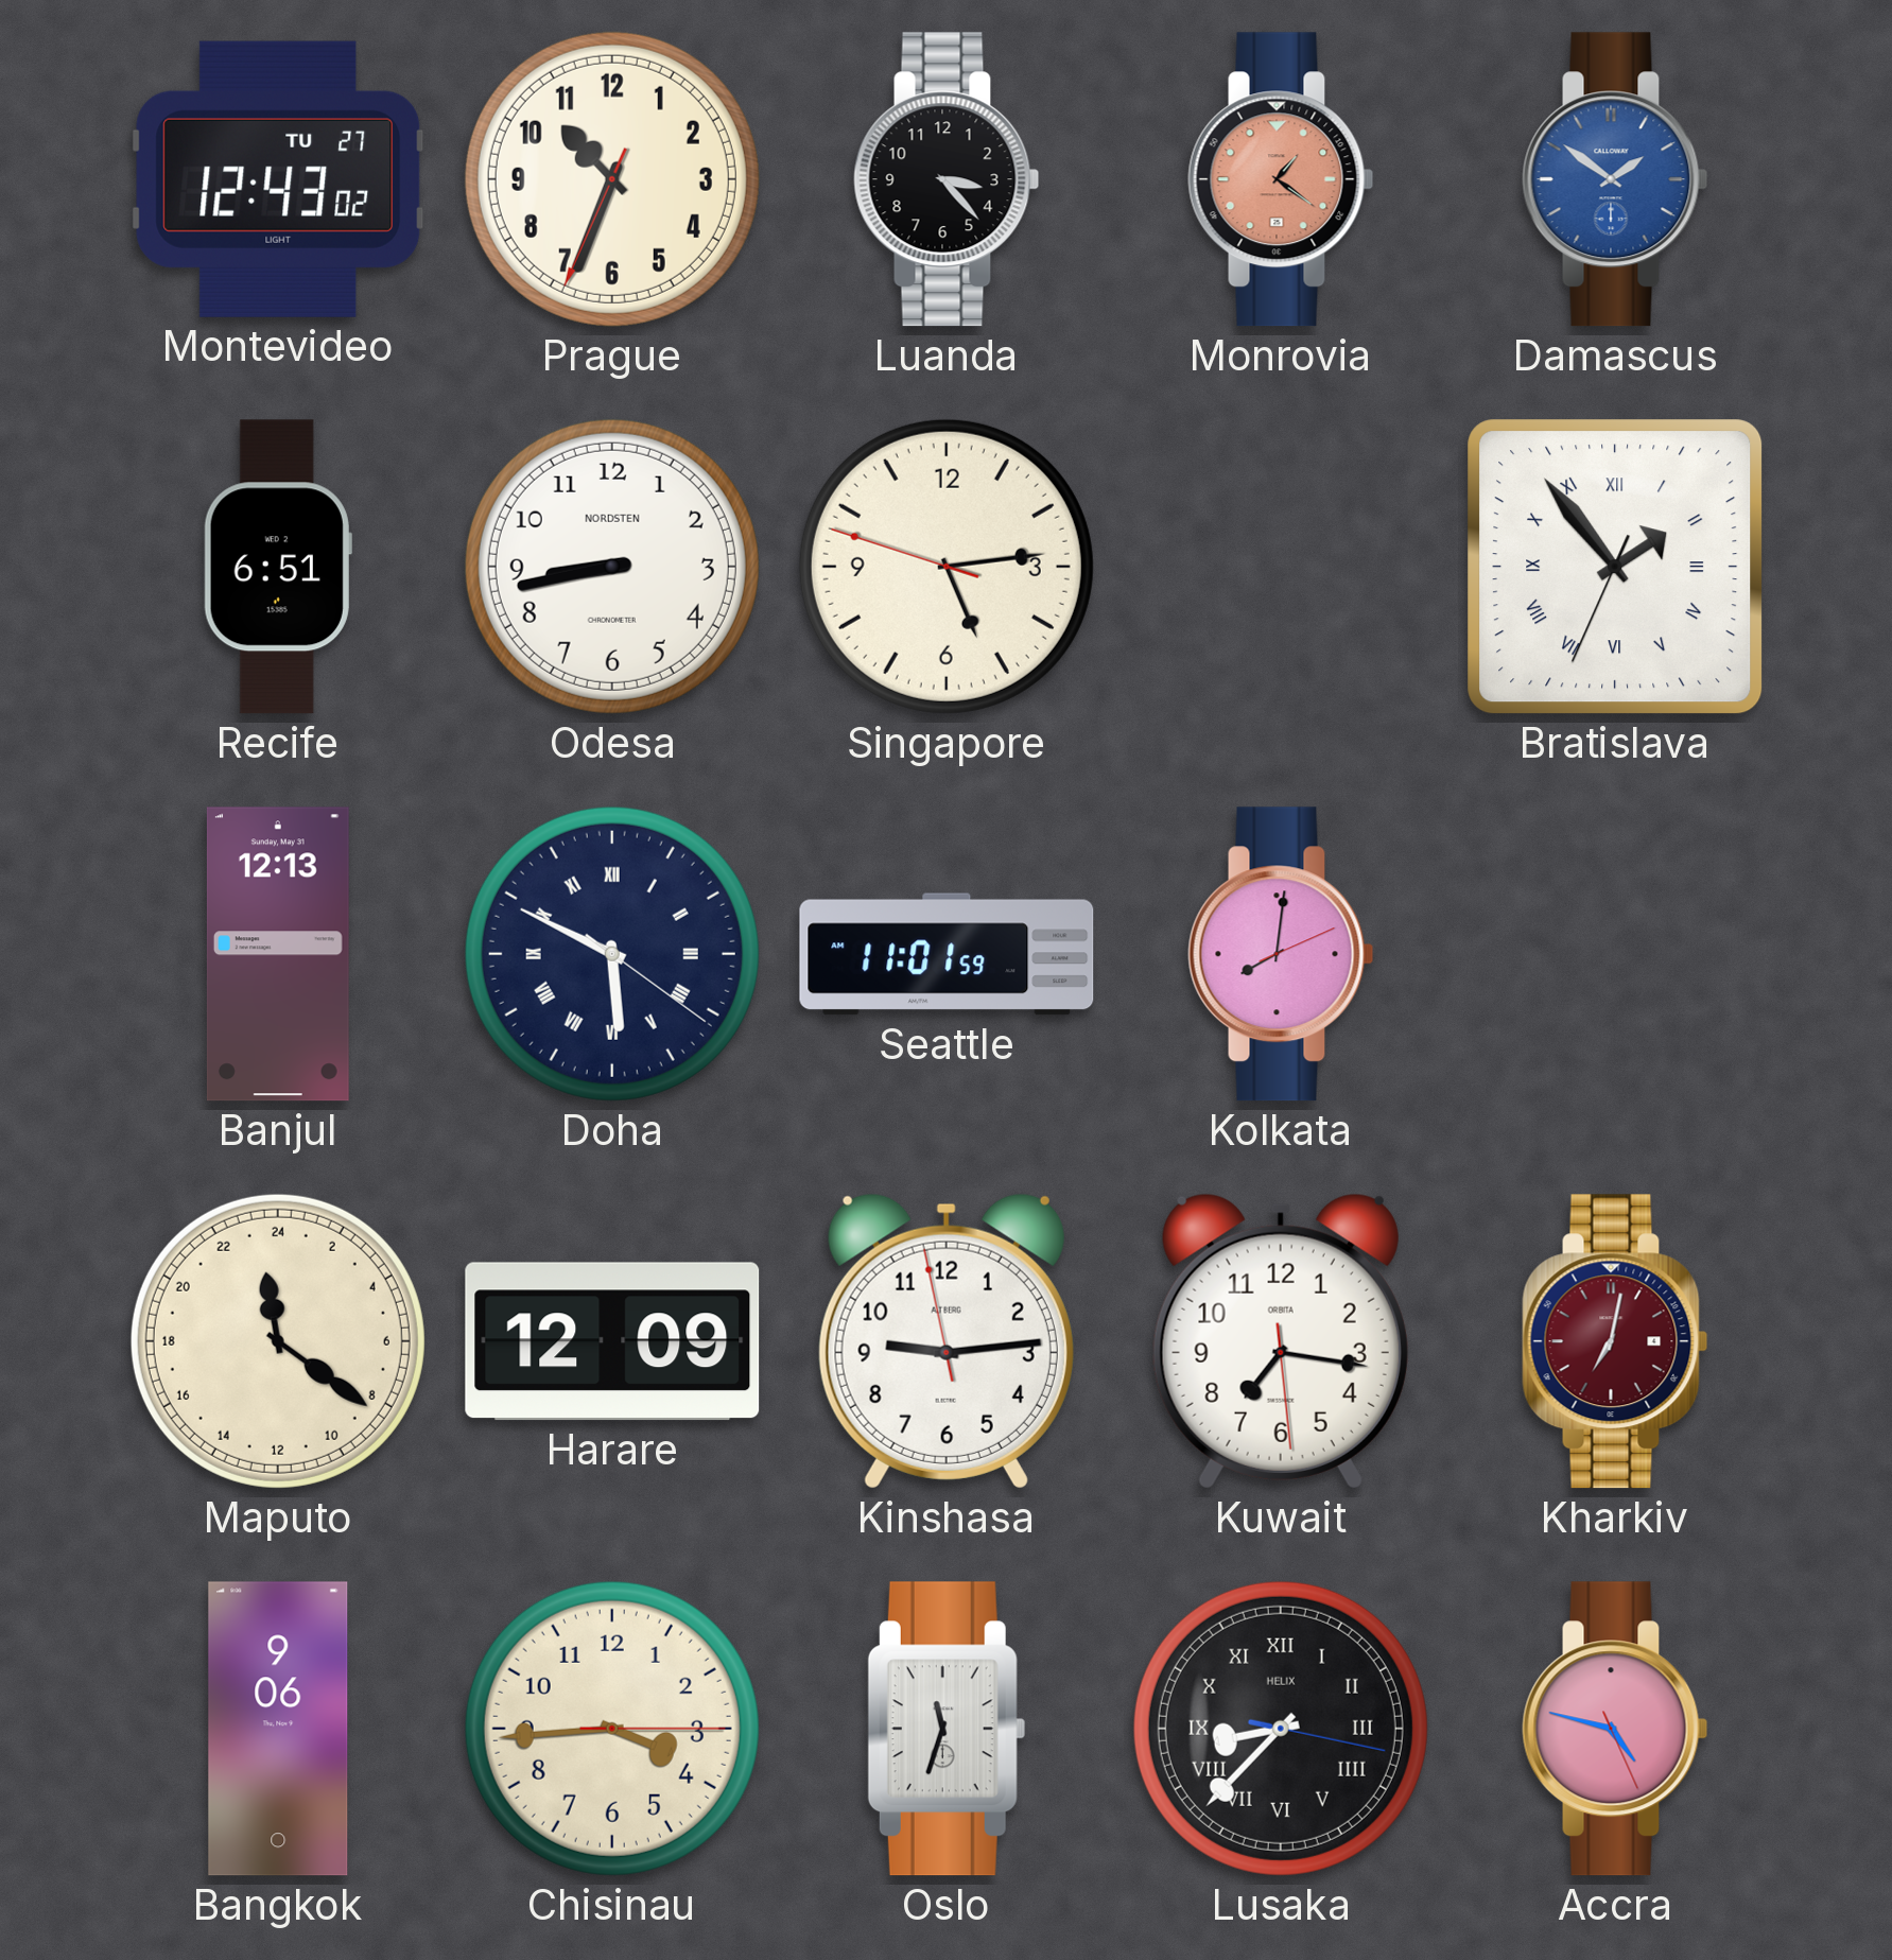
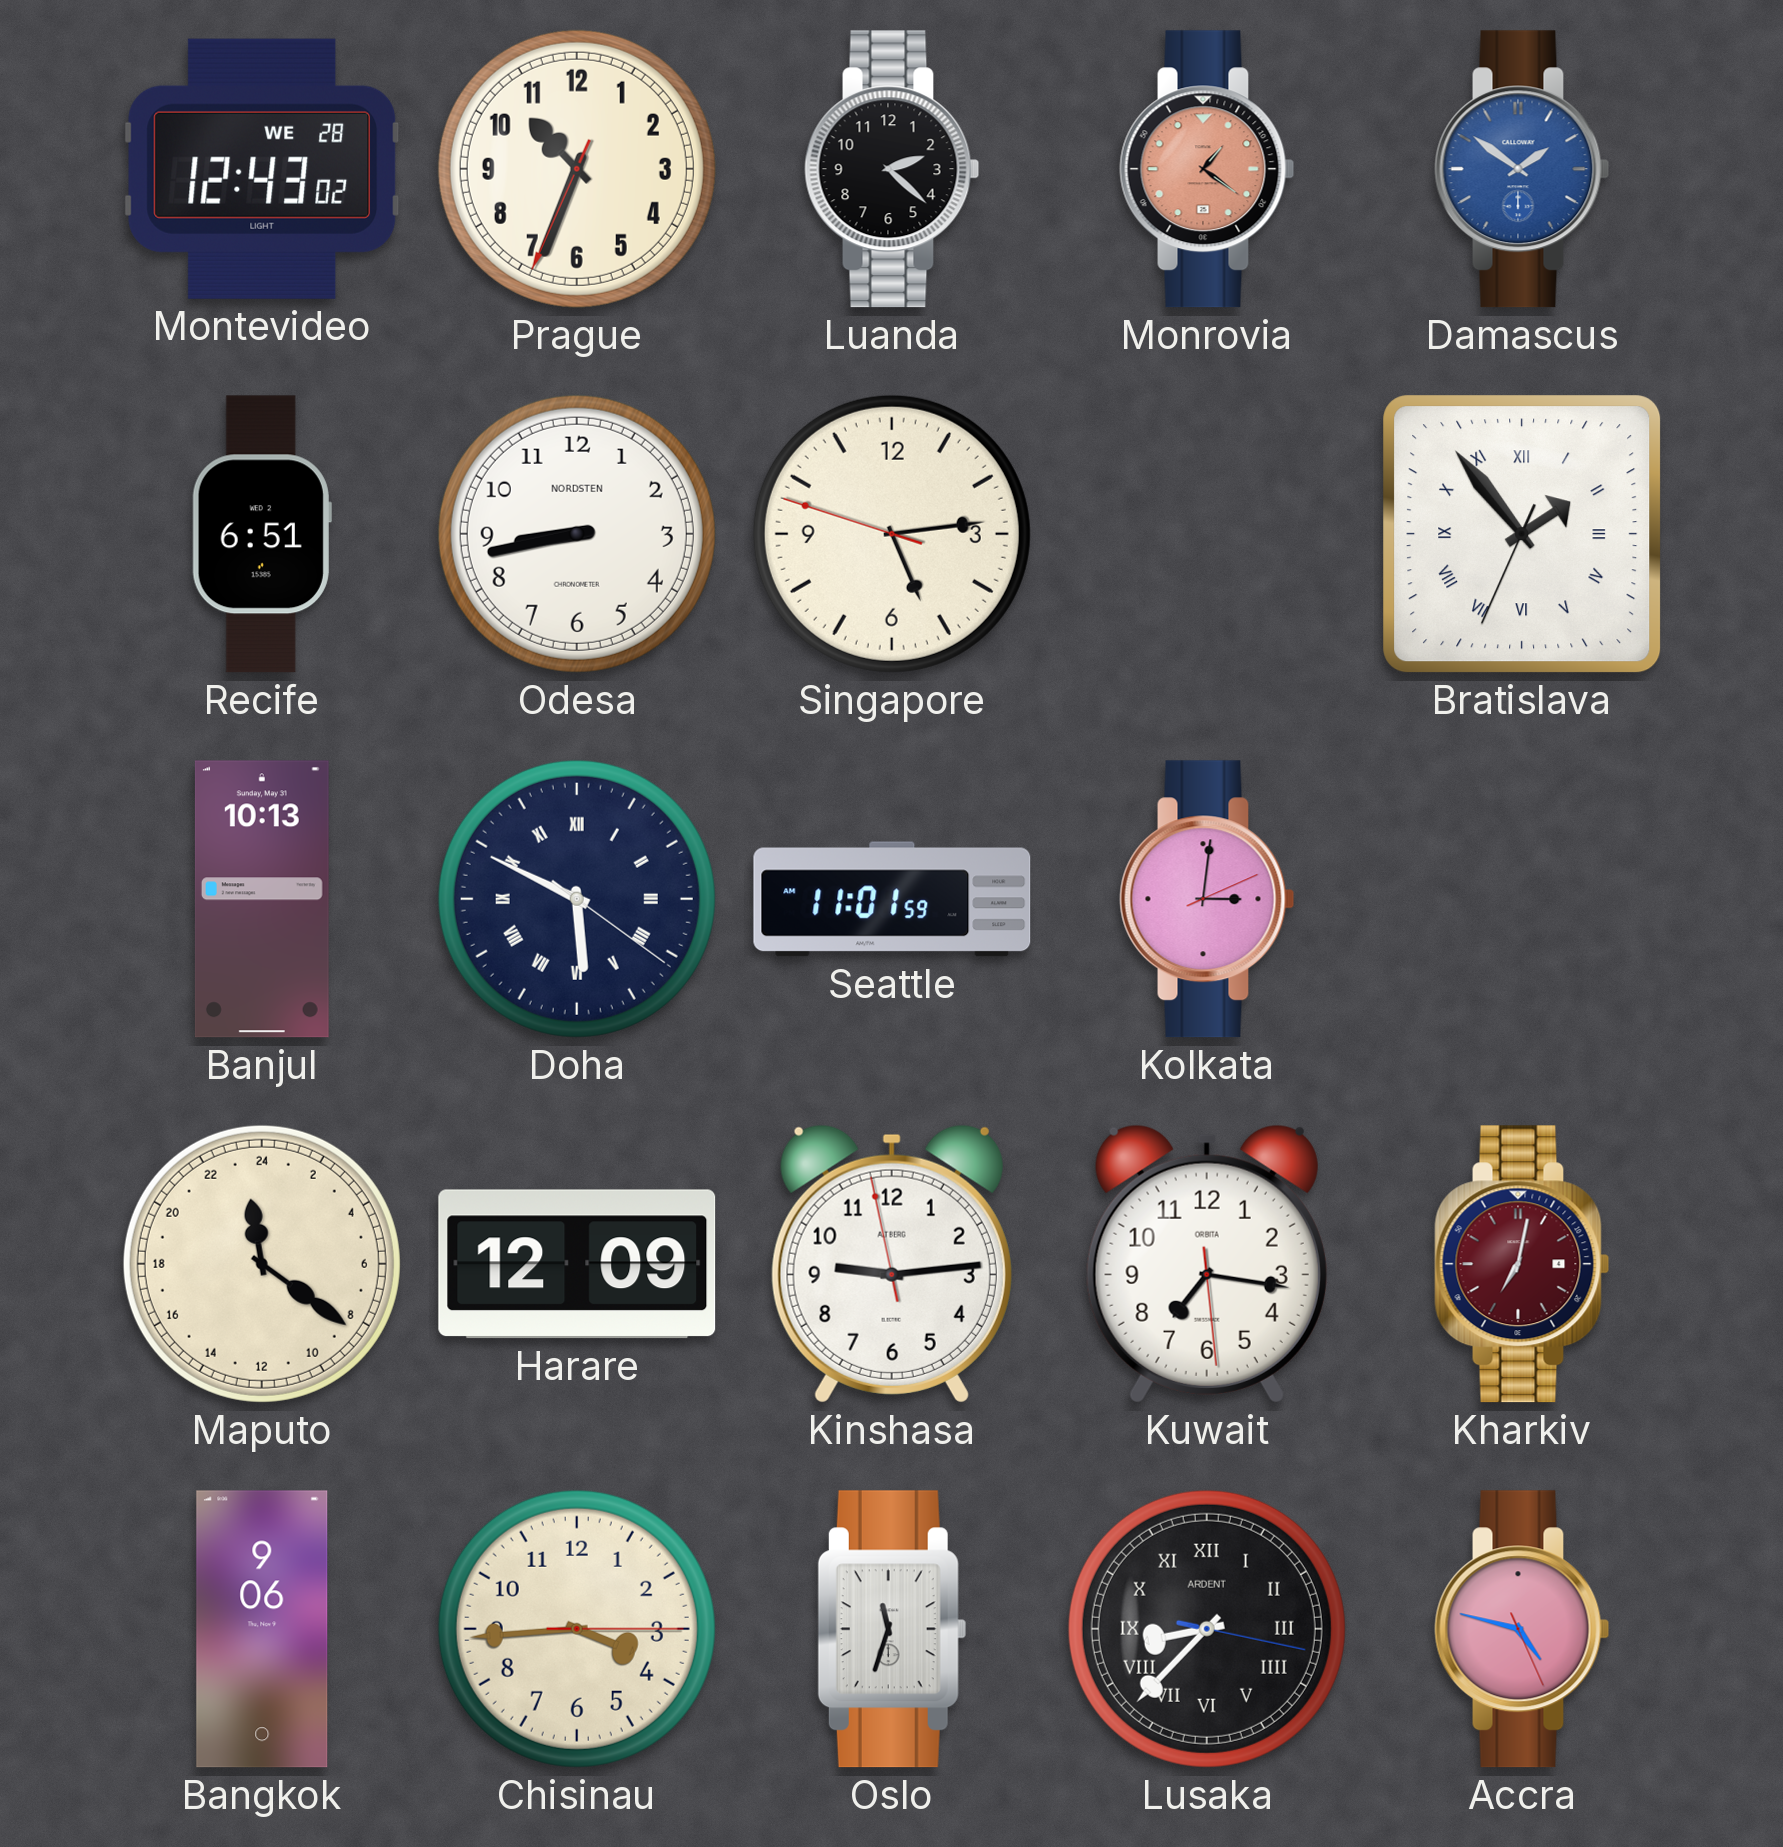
Montevideo date: TU 27 -> WE 28 (262, 169)
Luanda: 3:23 -> 2:22 (892, 169)
Banjul: 12:13 -> 10:13 (262, 899)
Kolkata: 8:01 -> 3:01 (1207, 899)
Lusaka brand: HELIX -> ARDENT (1207, 1629)
